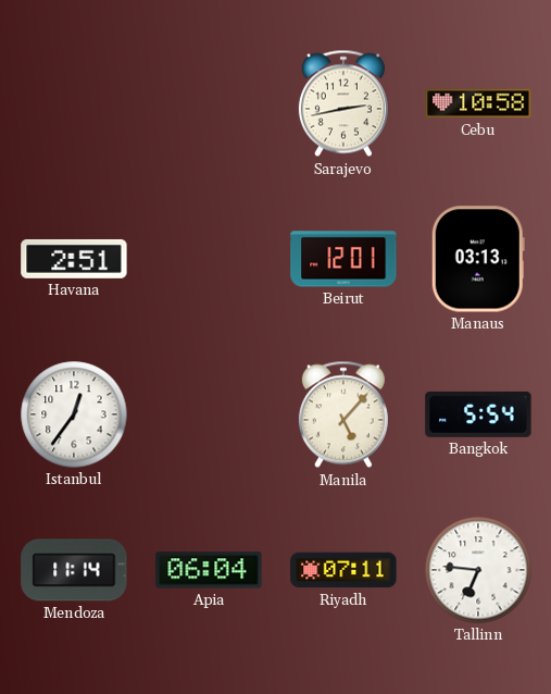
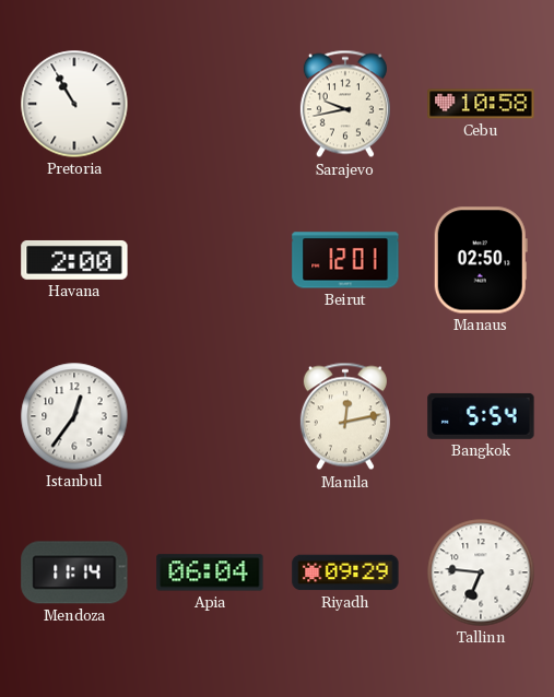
Pretoria: none -> 10:55 (74, 104)
Sarajevo: 2:43 -> 9:43 (345, 104)
Havana: 2:51 -> 2:00 (74, 260)
Manaus: 03:13 -> 02:50 (481, 260)
Manila: 5:07 -> 12:13 (345, 416)
Riyadh: 07:11 -> 09:29 (345, 572)
